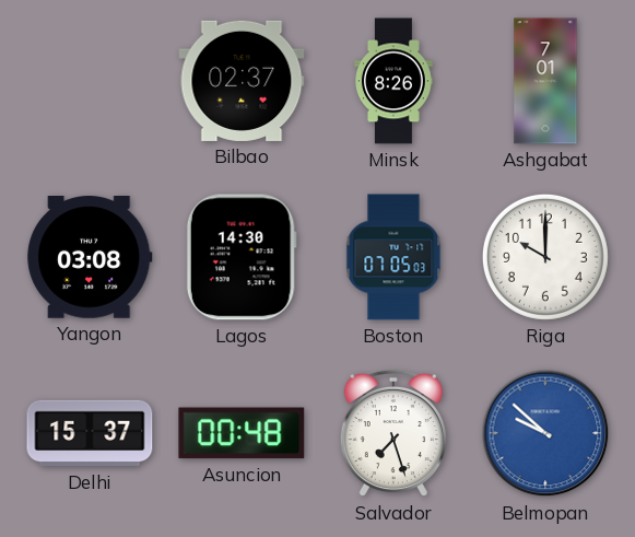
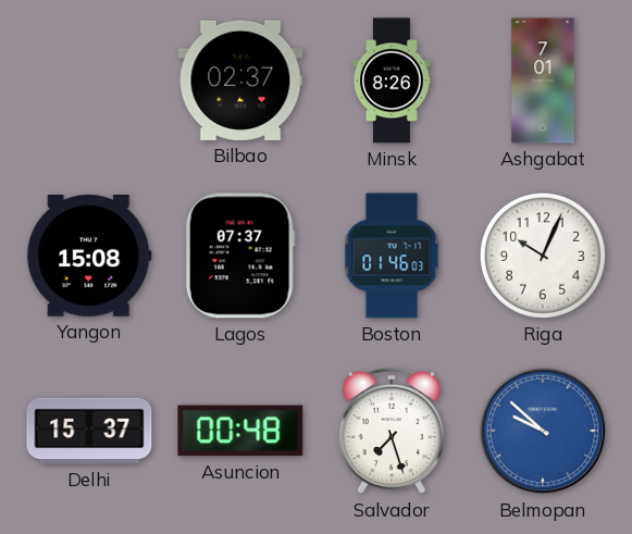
Yangon: 03:08 -> 15:08 (89, 257)
Lagos: 14:30 -> 07:37 (240, 256)
Boston: 07:05 -> 01:46 (392, 256)
Riga: 10:00 -> 10:04 (543, 256)
